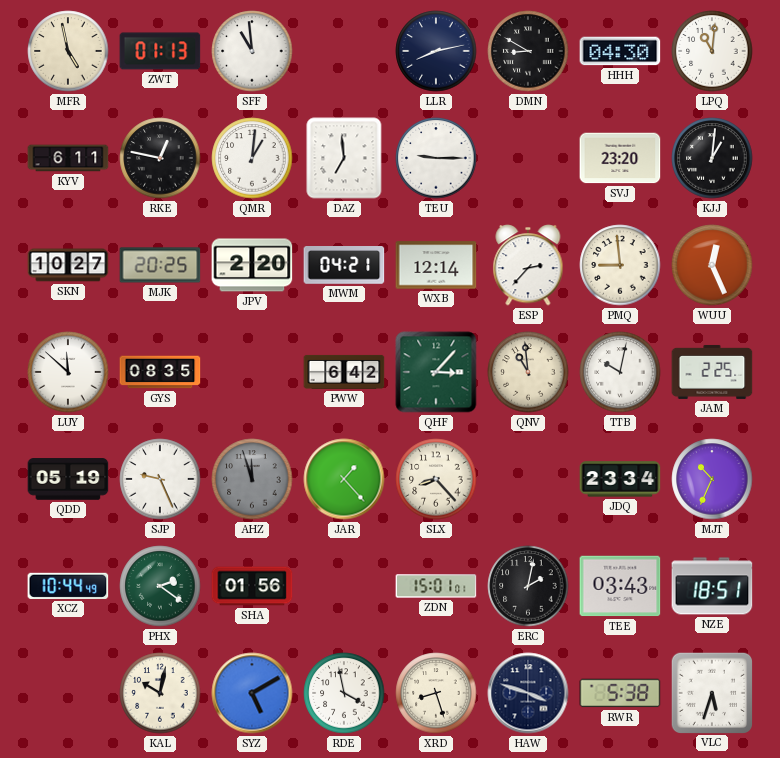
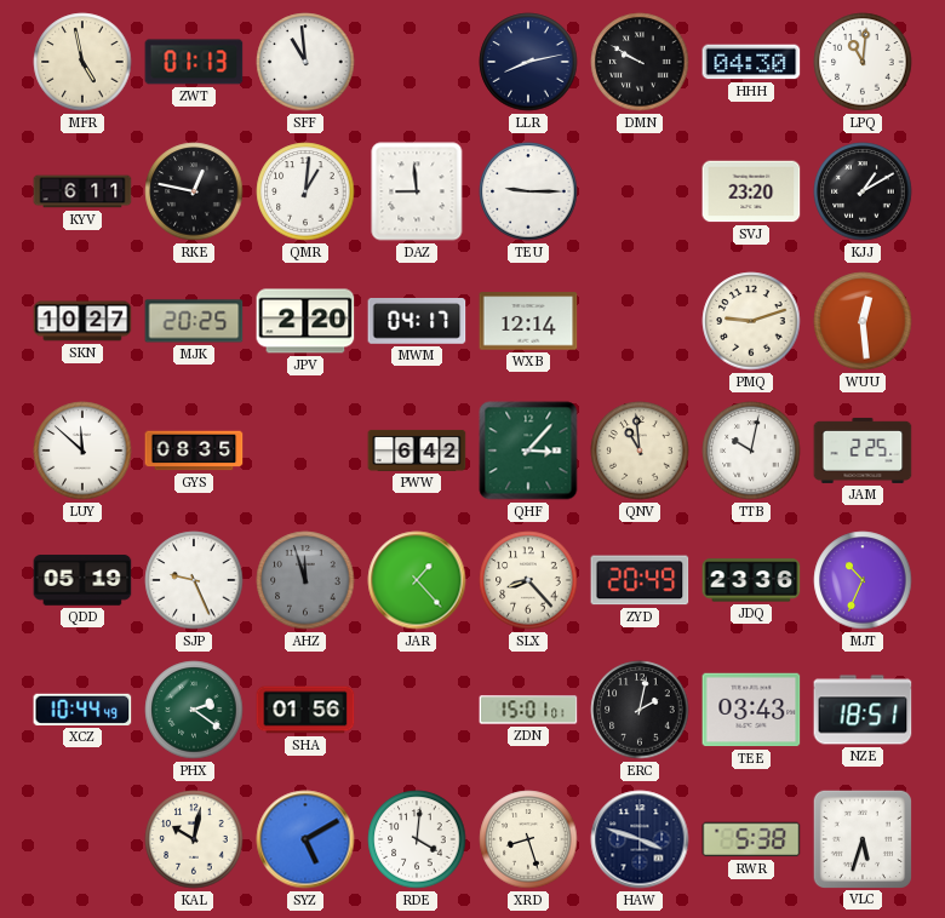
DMN: 8:50 -> 9:50 (640, 62)
DAZ: 6:59 -> 8:59 (417, 191)
KJJ: 1:01 -> 1:10 (863, 191)
MWM: 04:21 -> 04:17 (417, 322)
ESP: 2:37 -> none (528, 265)
PMQ: 8:59 -> 9:12 (751, 321)
WUU: 12:26 -> 12:29 (863, 321)
ZYD: none -> 20:49 (640, 580)
JDQ: 23:34 -> 23:36 (751, 580)
RDE: 3:58 -> 4:01 (417, 839)
